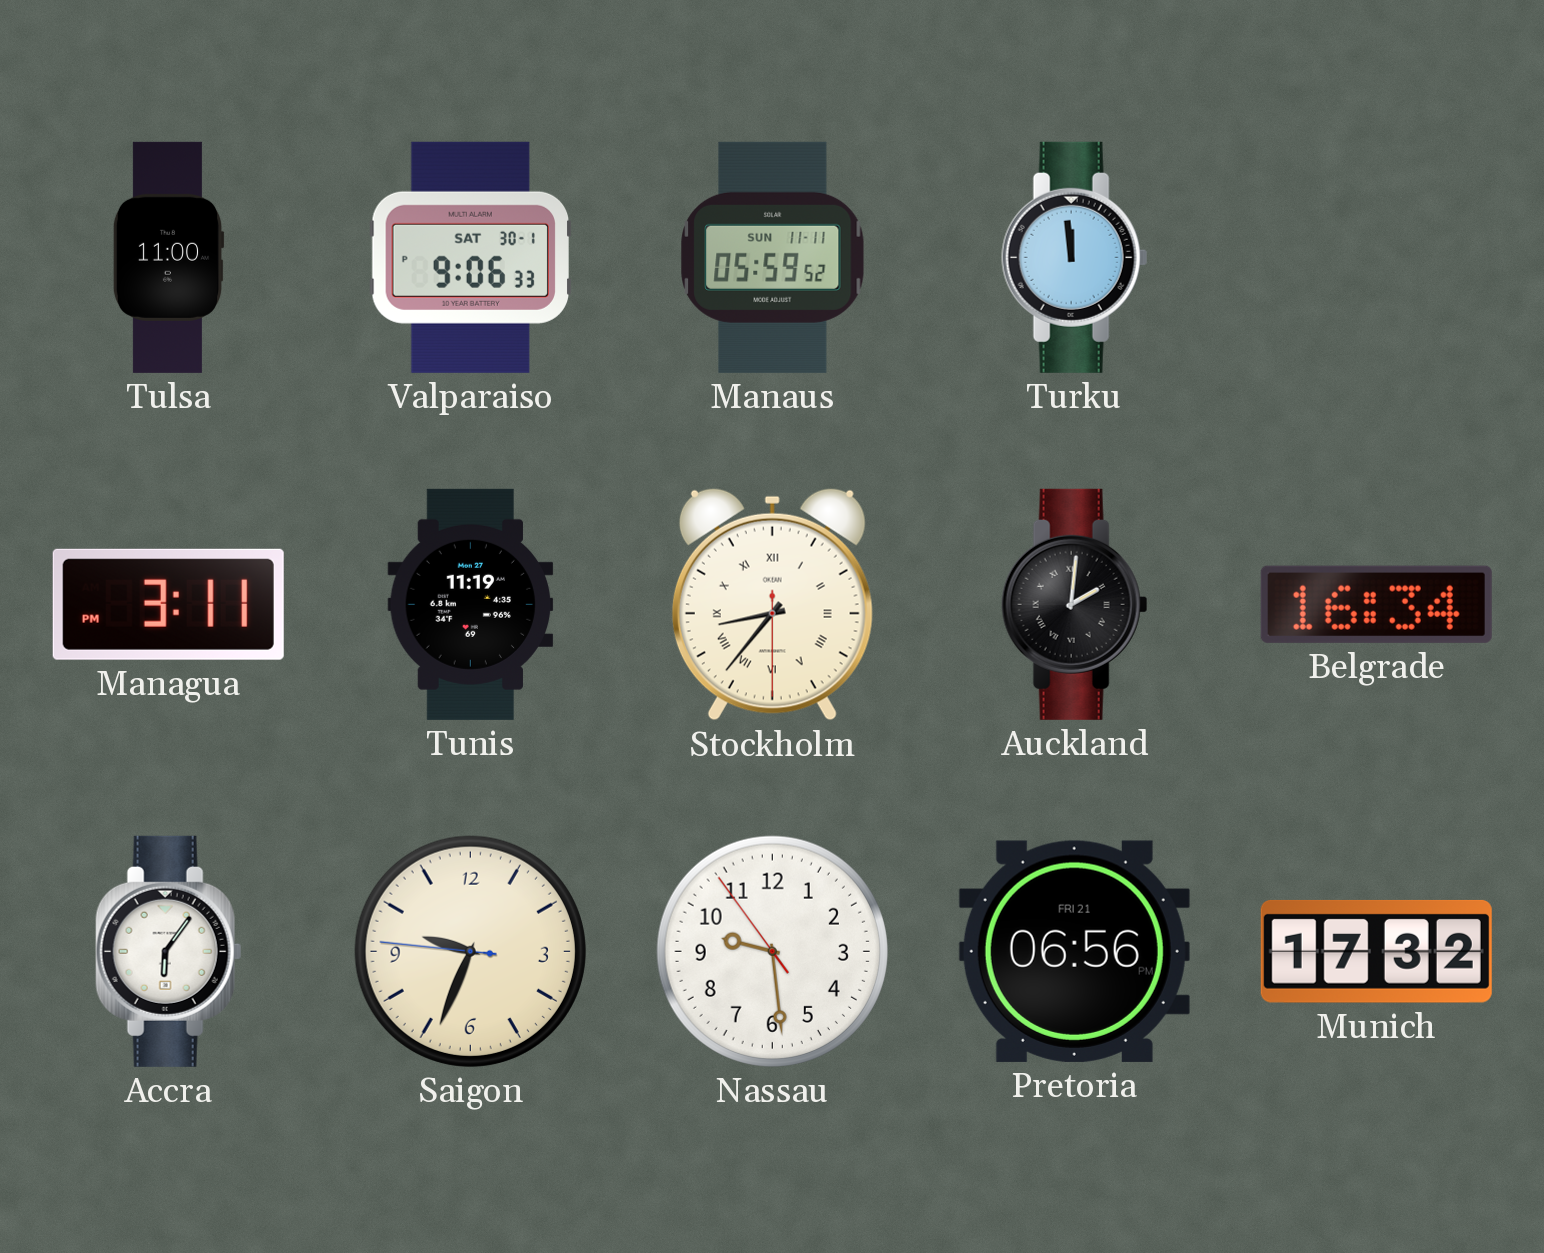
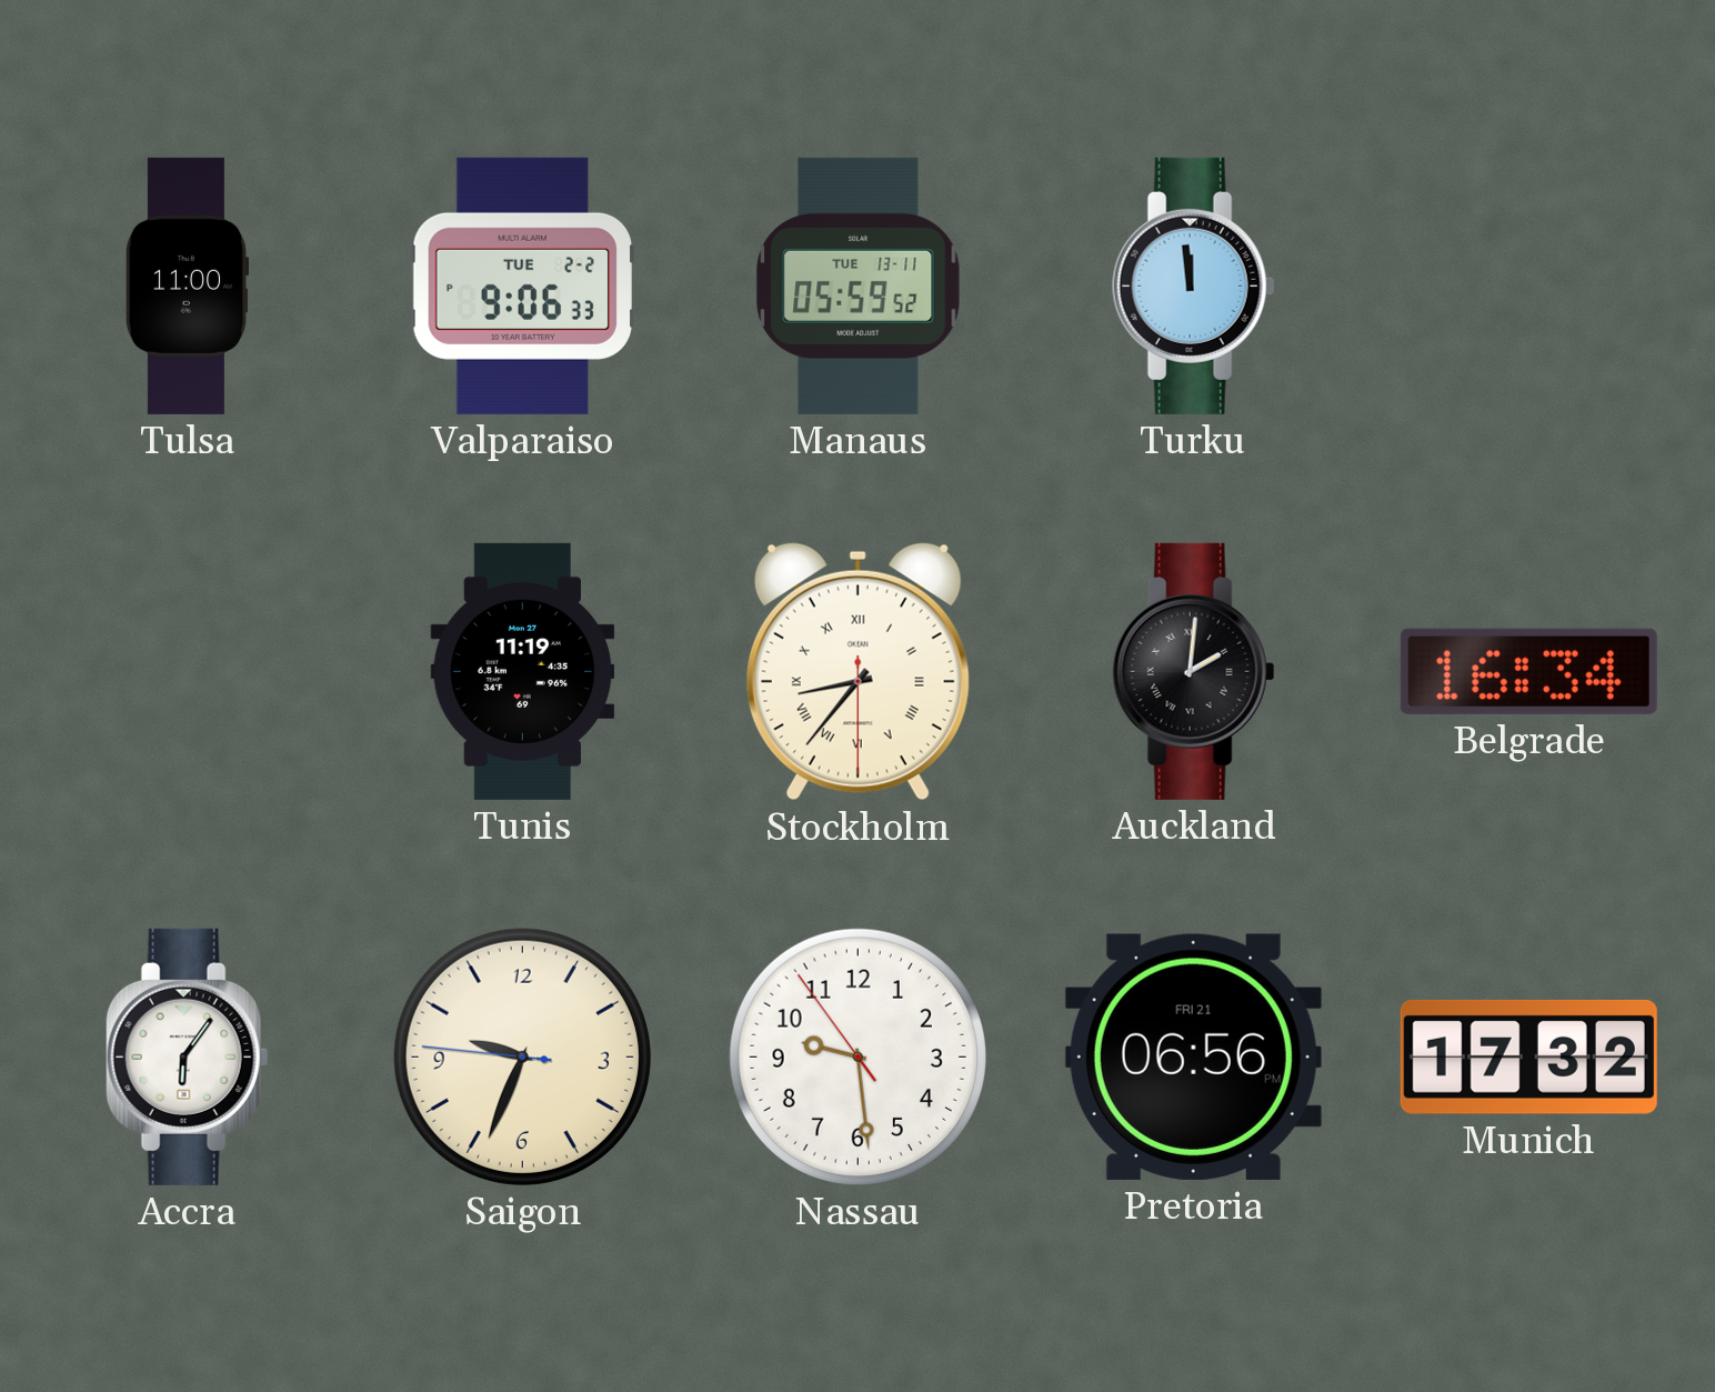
Valparaiso date: SAT 30-1 -> TUE 2-2 (522, 286)
Manaus date: SUN 11-11 -> TUE 13-11 (859, 286)
Managua: 3:11 -> none (168, 604)
